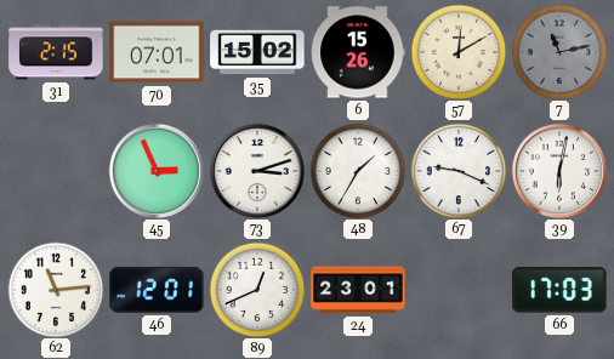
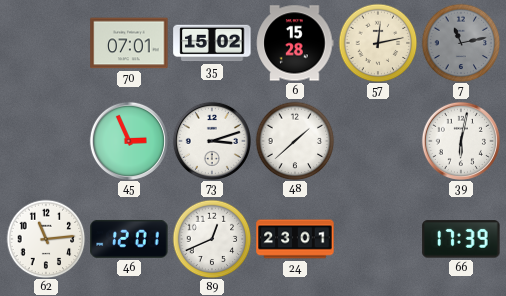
31: 2:15 -> none (56, 52)
6: 15:26 -> 15:28 (295, 43)
57: 12:10 -> 12:13 (378, 43)
48: 1:35 -> 1:38 (295, 141)
67: 9:19 -> none (459, 171)
66: 17:03 -> 17:39 (461, 239)
